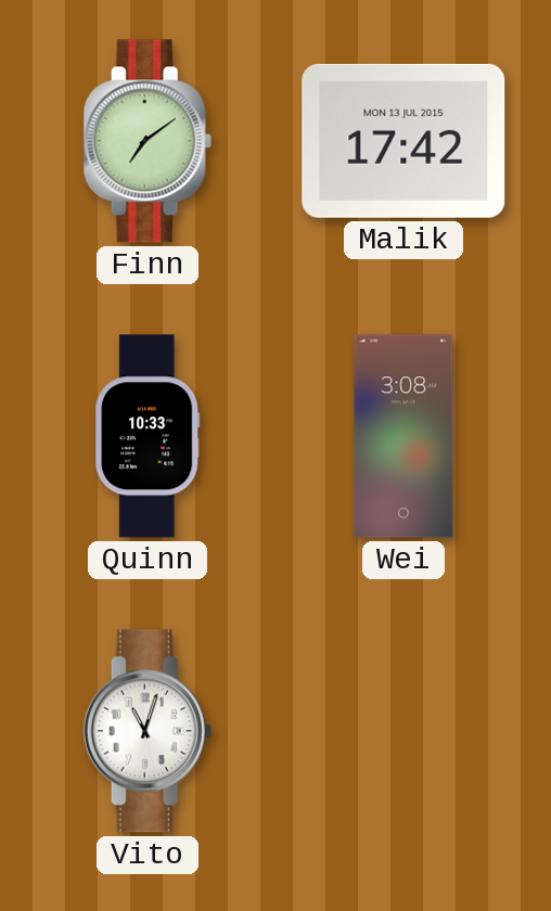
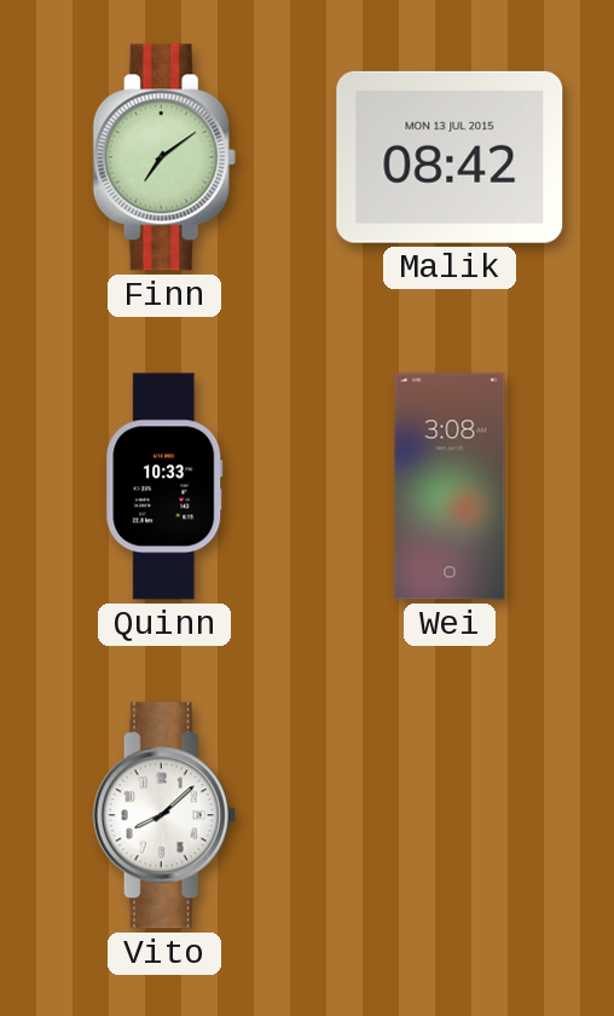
Malik: 17:42 -> 08:42 (450, 157)
Vito: 11:03 -> 8:08 (164, 815)
